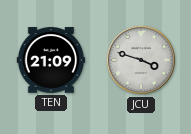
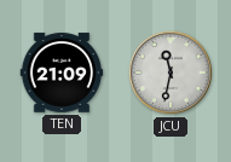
JCU: 3:48 -> 11:32 (171, 73)
